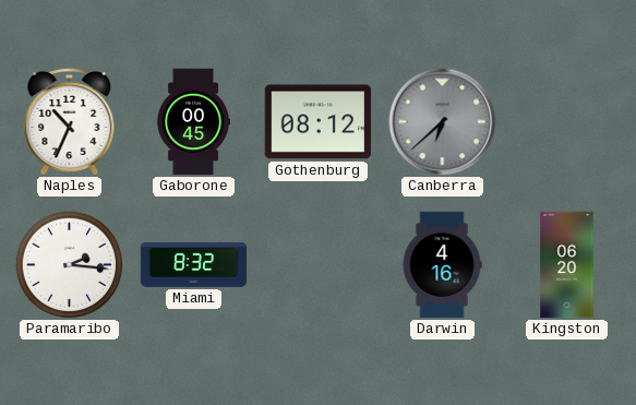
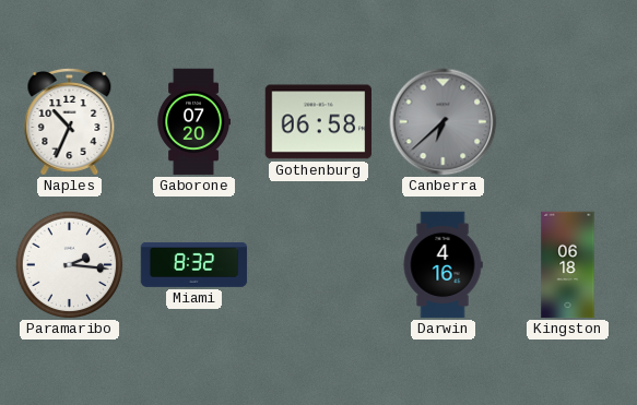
Gaborone: 00:45 -> 07:20 (193, 122)
Gothenburg: 08:12 -> 06:58 (318, 122)
Kingston: 06:20 -> 06:18 (568, 265)
